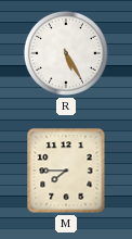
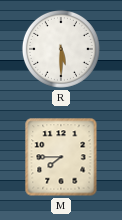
R: 5:25 -> 5:30 (61, 49)
